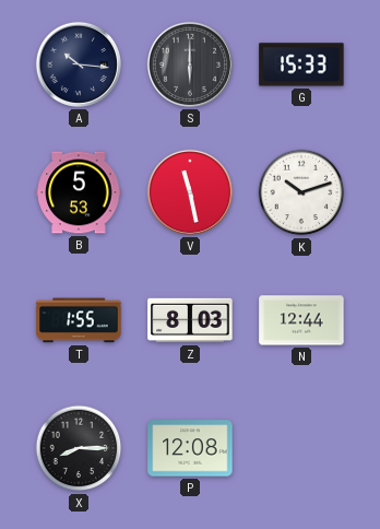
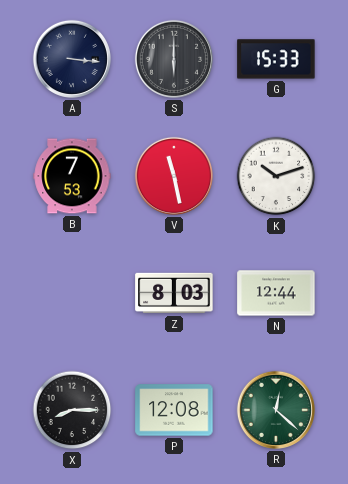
A: 10:16 -> 3:16 (72, 59)
B: 5:53 -> 7:53 (72, 176)
T: 1:55 -> none (79, 320)
R: none -> 12:22 (276, 410)
